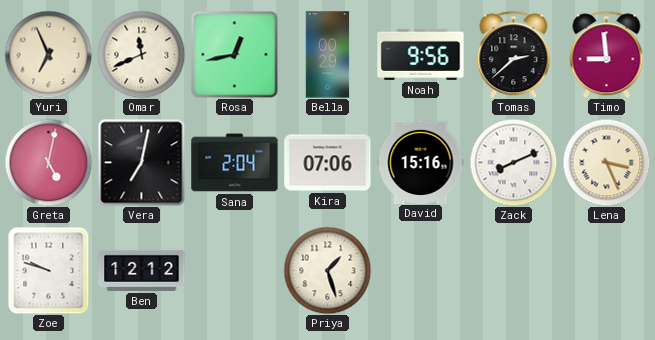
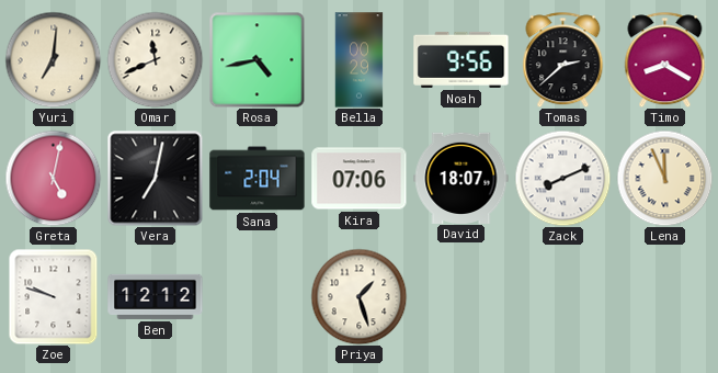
Yuri: 6:56 -> 7:01 (53, 59)
Rosa: 12:43 -> 4:43 (257, 59)
Timo: 8:59 -> 8:20 (665, 59)
David: 15:16 -> 18:07 (461, 178)
Lena: 3:26 -> 11:56 (664, 178)
